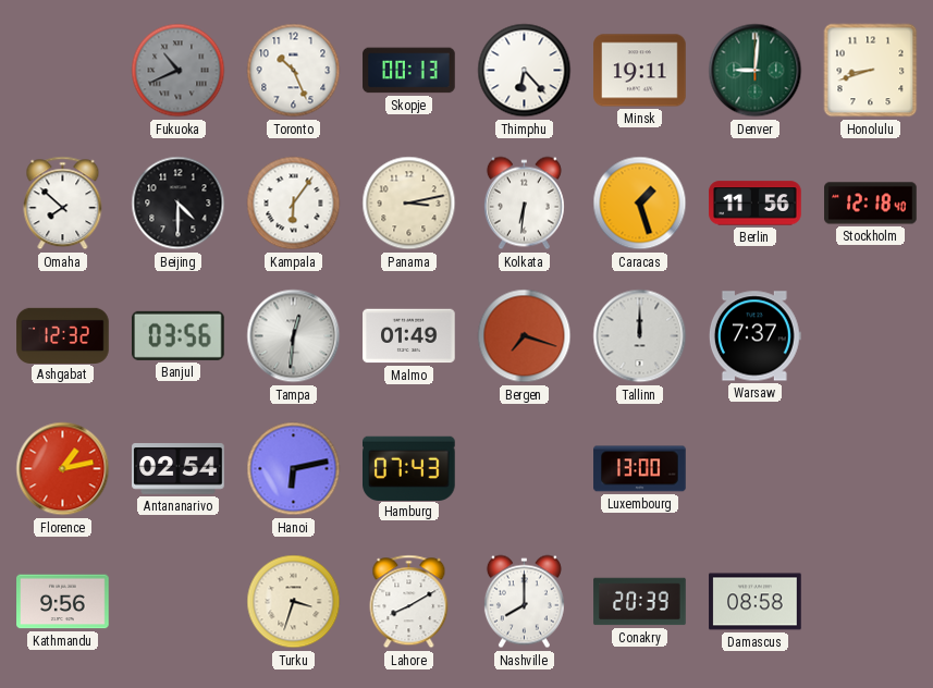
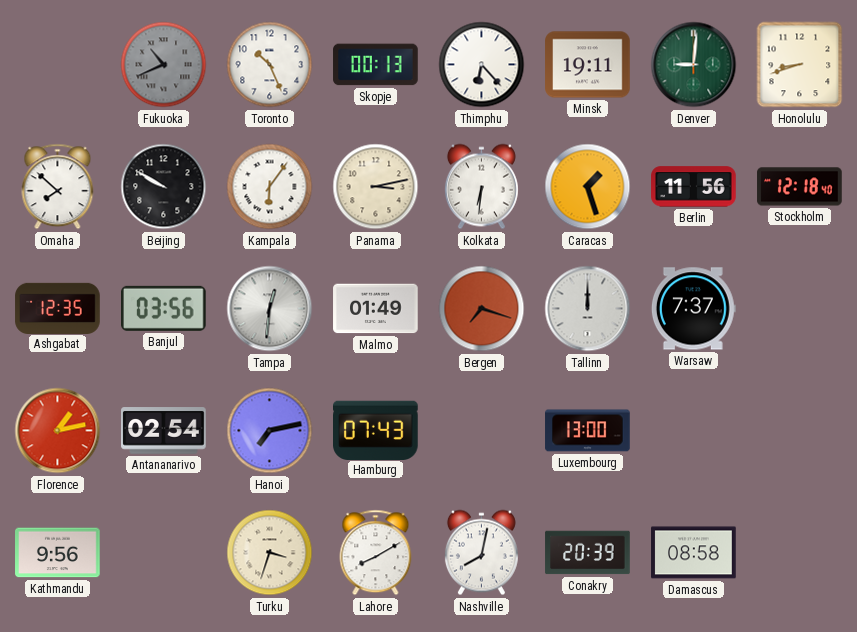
Beijing: 4:30 -> 9:50 (164, 187)
Ashgabat: 12:32 -> 12:35 (58, 308)
Hanoi: 6:13 -> 7:13 (270, 431)
Nashville: 8:00 -> 8:02 (481, 553)
